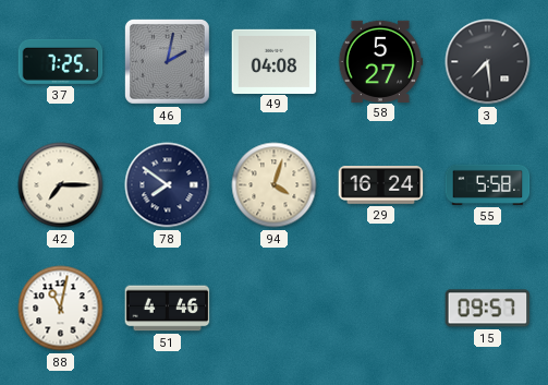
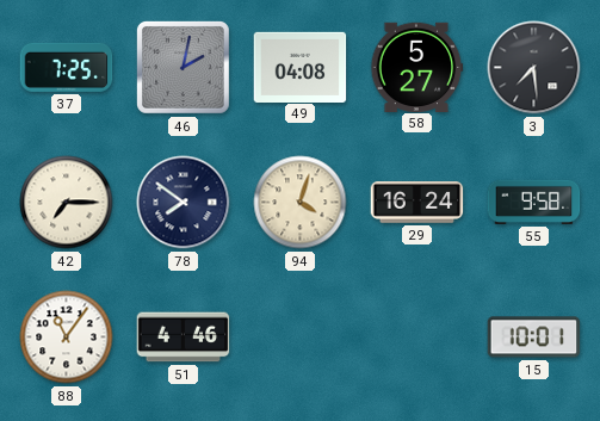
55: 5:58 -> 9:58 (534, 202)
88: 11:02 -> 11:06 (67, 338)
15: 09:57 -> 10:01 (534, 338)
